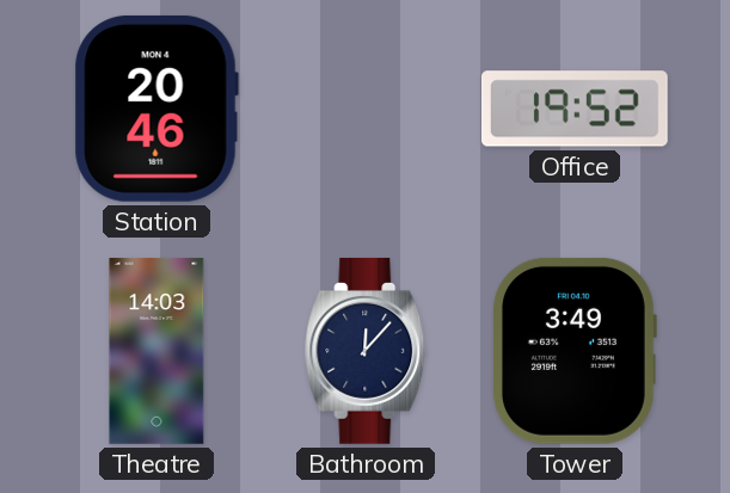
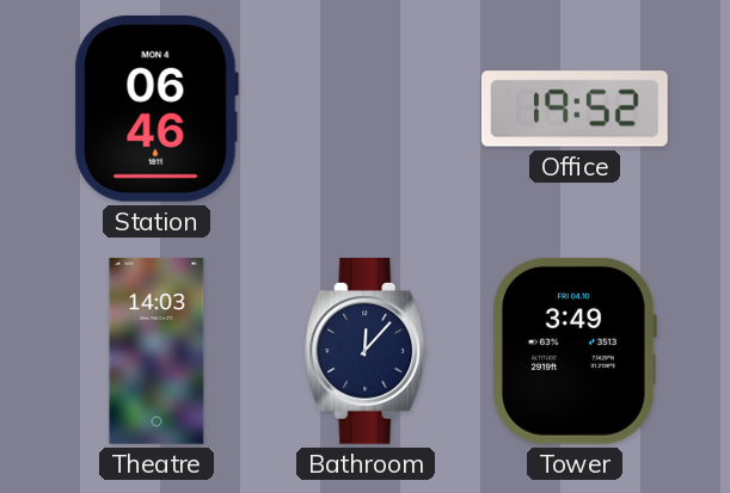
Station: 20:46 -> 06:46 (157, 109)
